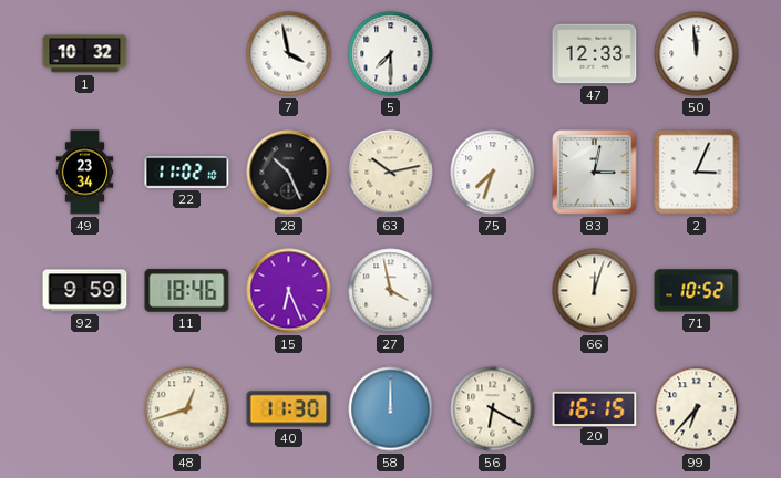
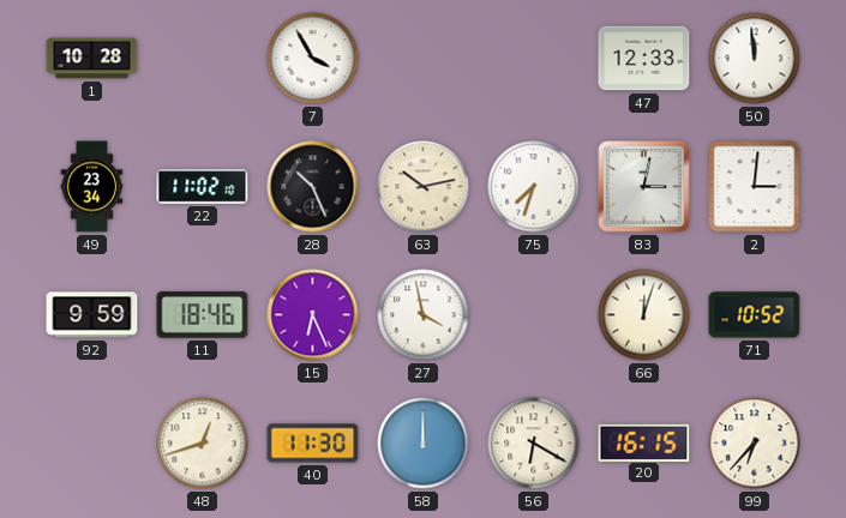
1: 10:32 -> 10:28 (92, 59)
7: 3:58 -> 3:55 (313, 59)
5: 7:30 -> none (391, 54)
2: 3:04 -> 3:01 (755, 187)
